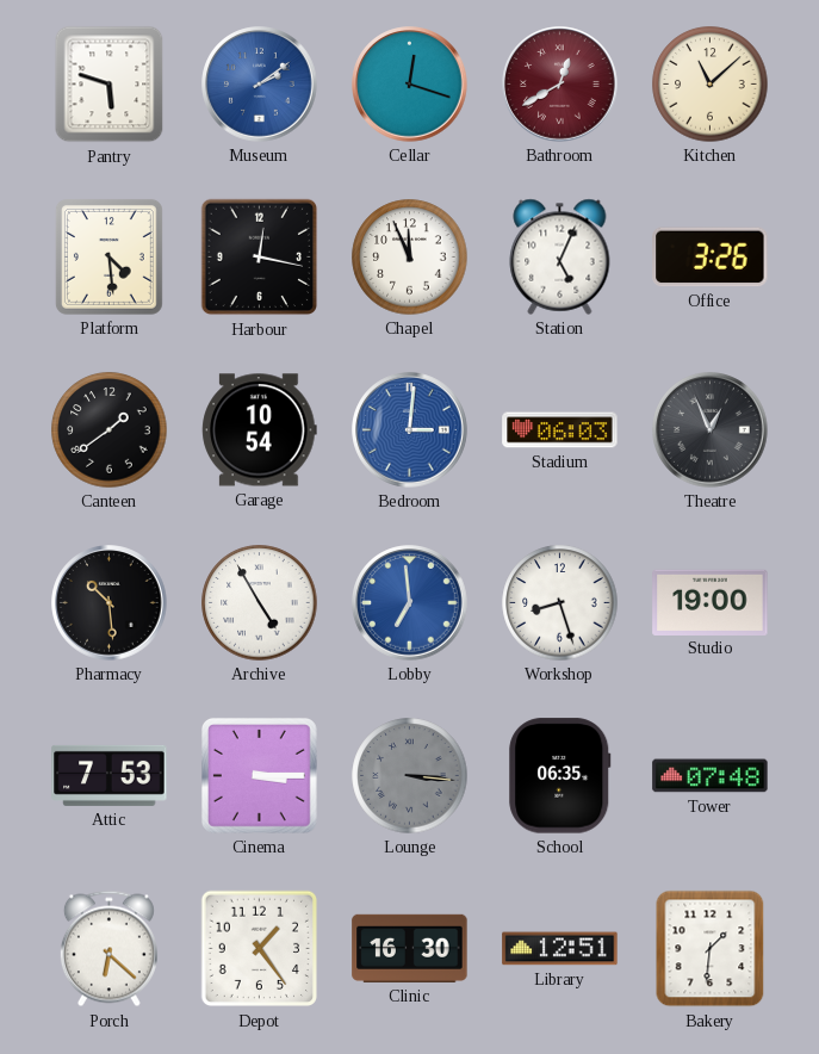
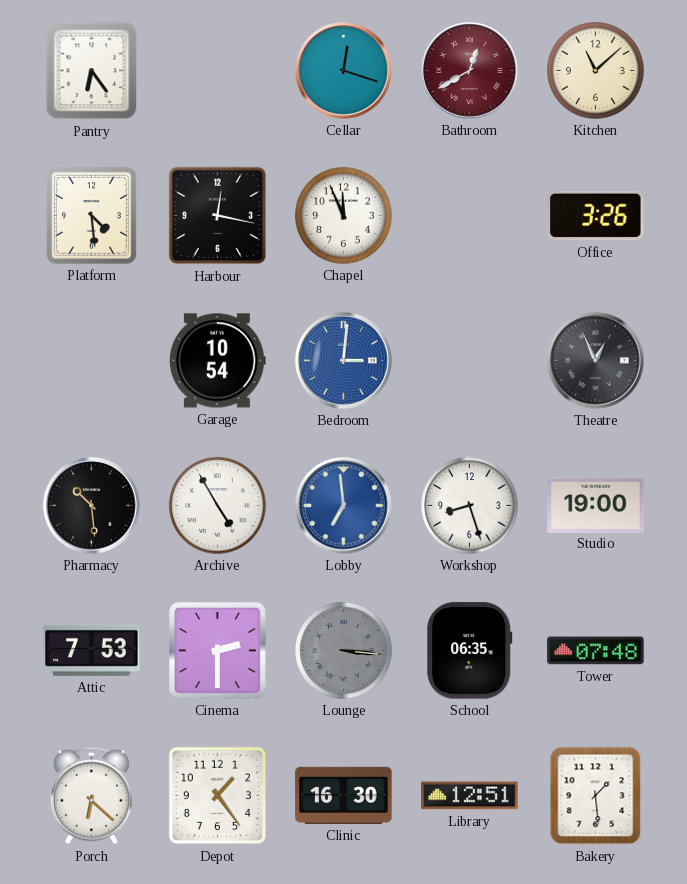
Pantry: 5:48 -> 6:24 (92, 71)
Museum: 2:09 -> none (260, 85)
Station: 5:04 -> none (560, 256)
Canteen: 1:39 -> none (110, 430)
Stadium: 06:03 -> none (560, 430)
Cinema: 3:15 -> 2:30 (217, 650)
Bakery: 1:31 -> 1:29 (596, 796)
